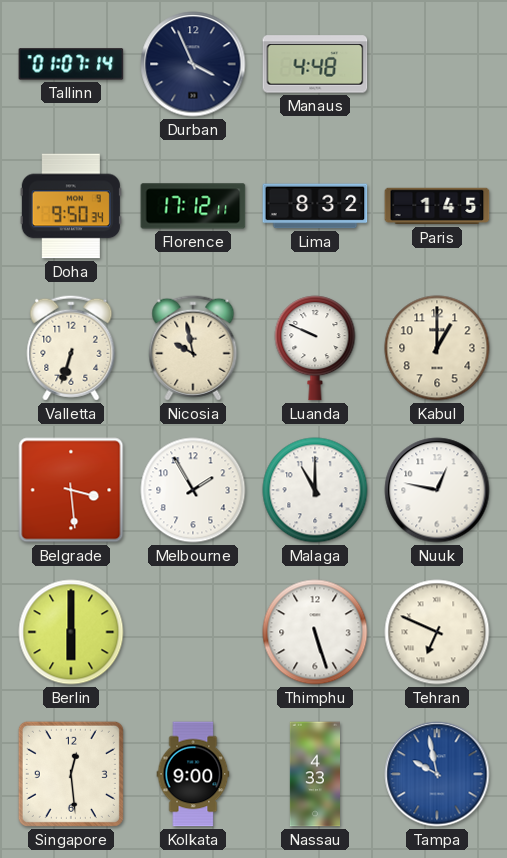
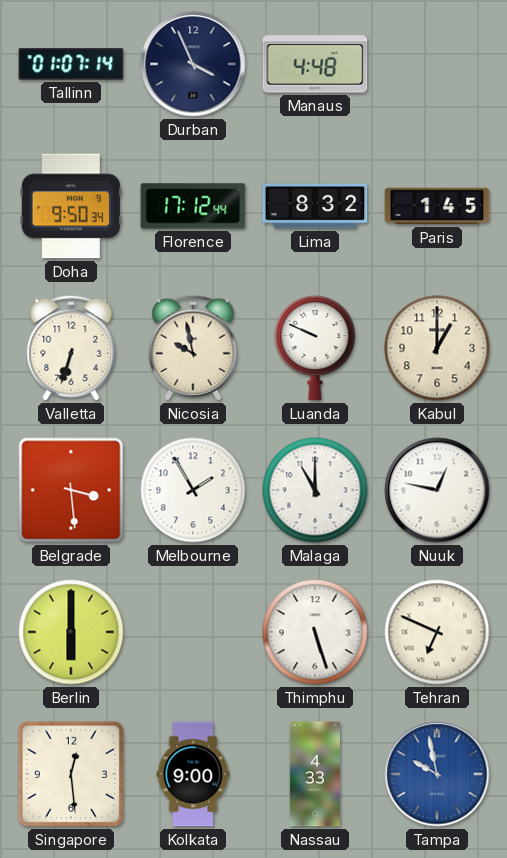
Florence: 17:12:11 -> 17:12:44 (193, 206)
